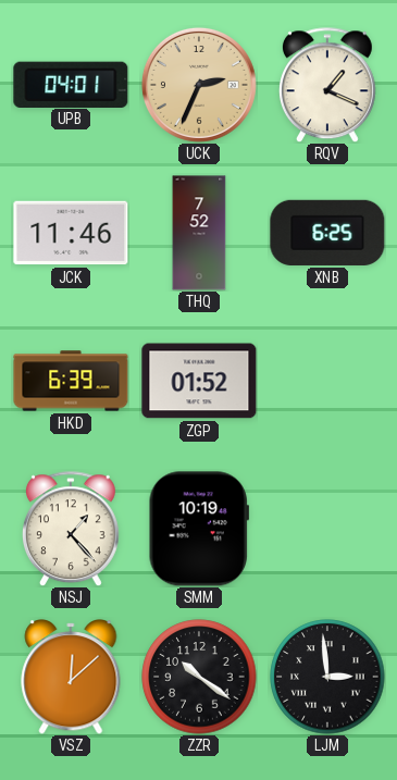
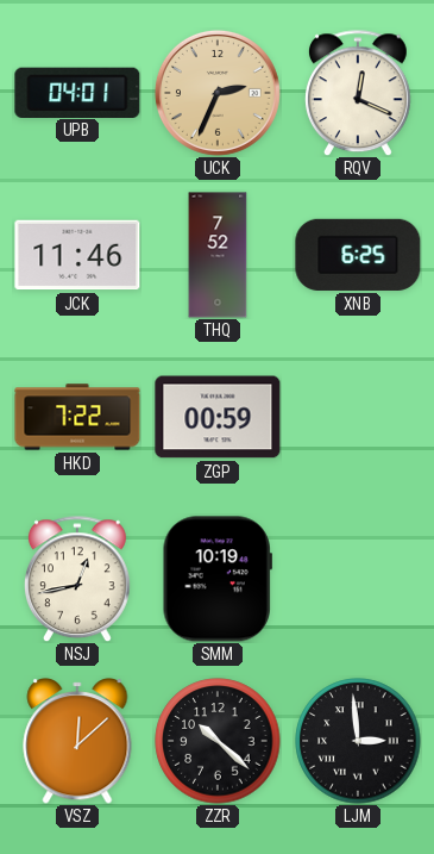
RQV: 1:19 -> 12:19 (358, 93)
HKD: 6:39 -> 7:22 (77, 417)
ZGP: 01:52 -> 00:59 (218, 417)
NSJ: 1:23 -> 12:43 (77, 579)
ZZR: 10:21 -> 10:22 (218, 741)
